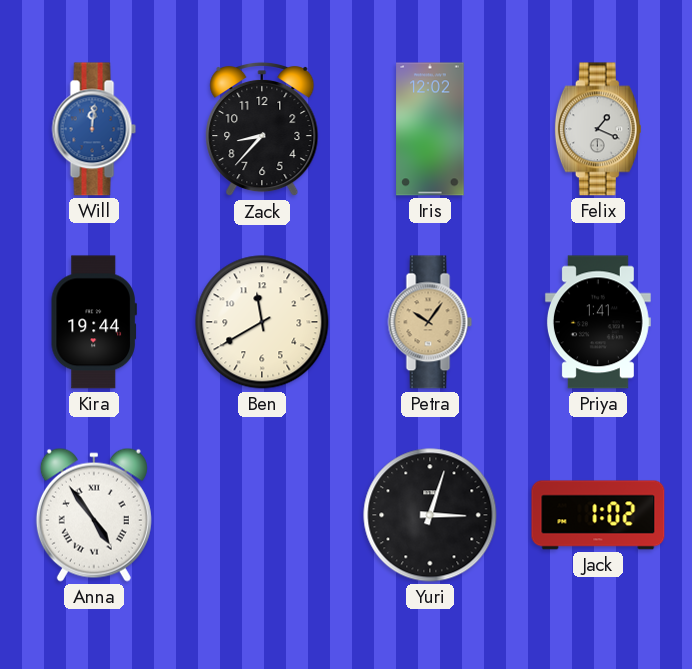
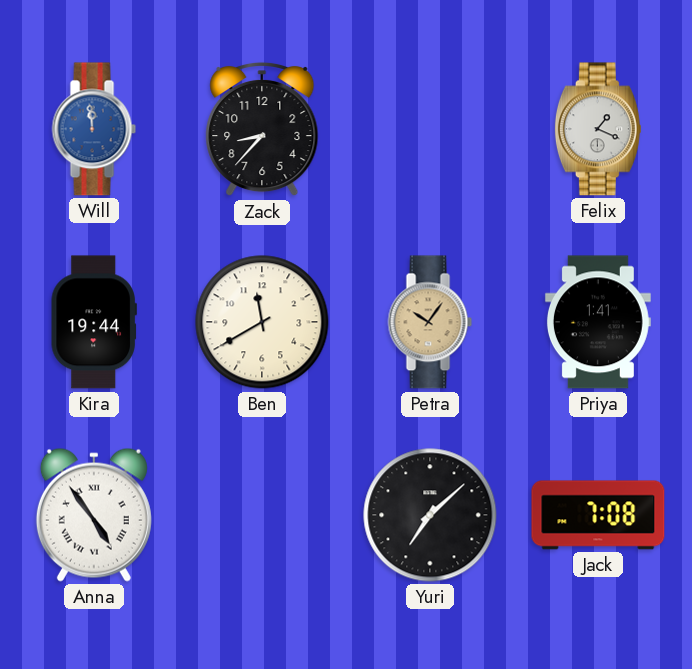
Will: 12:01 -> 11:59 (94, 129)
Iris: 12:02 -> none (430, 129)
Yuri: 3:03 -> 7:08 (430, 515)
Jack: 1:02 -> 7:08 (598, 515)
